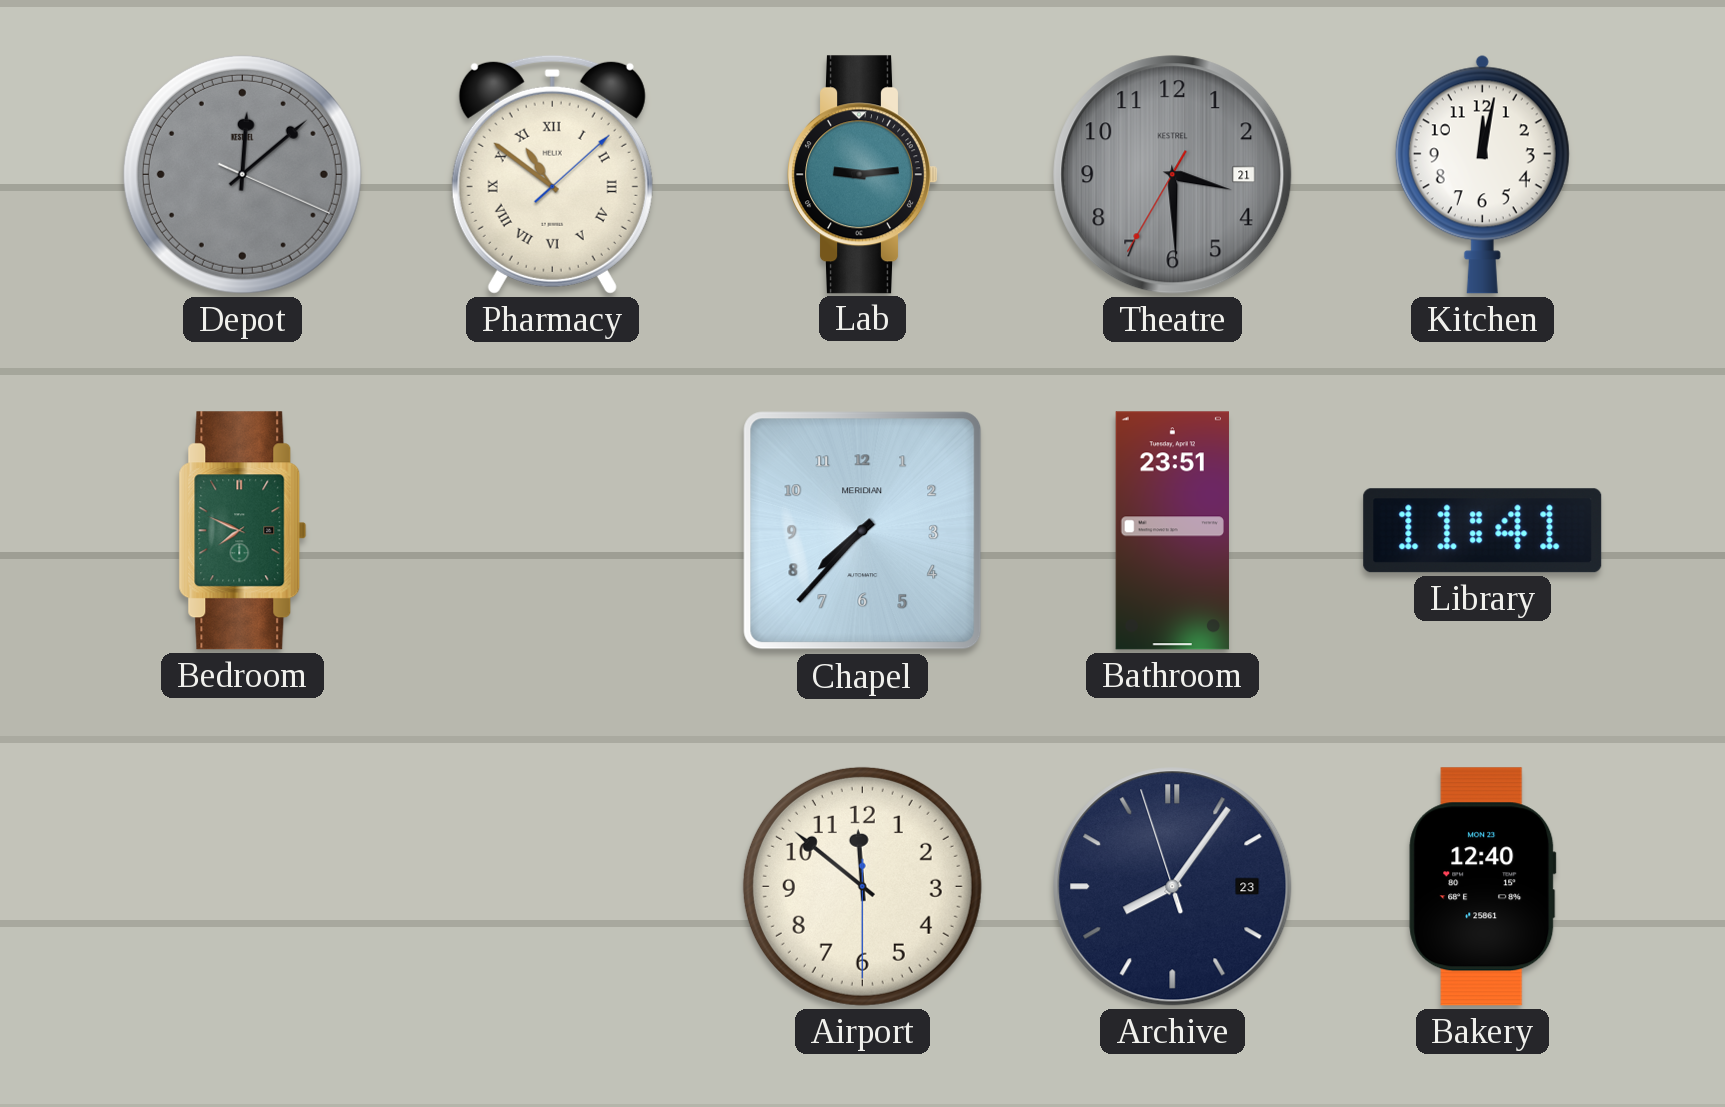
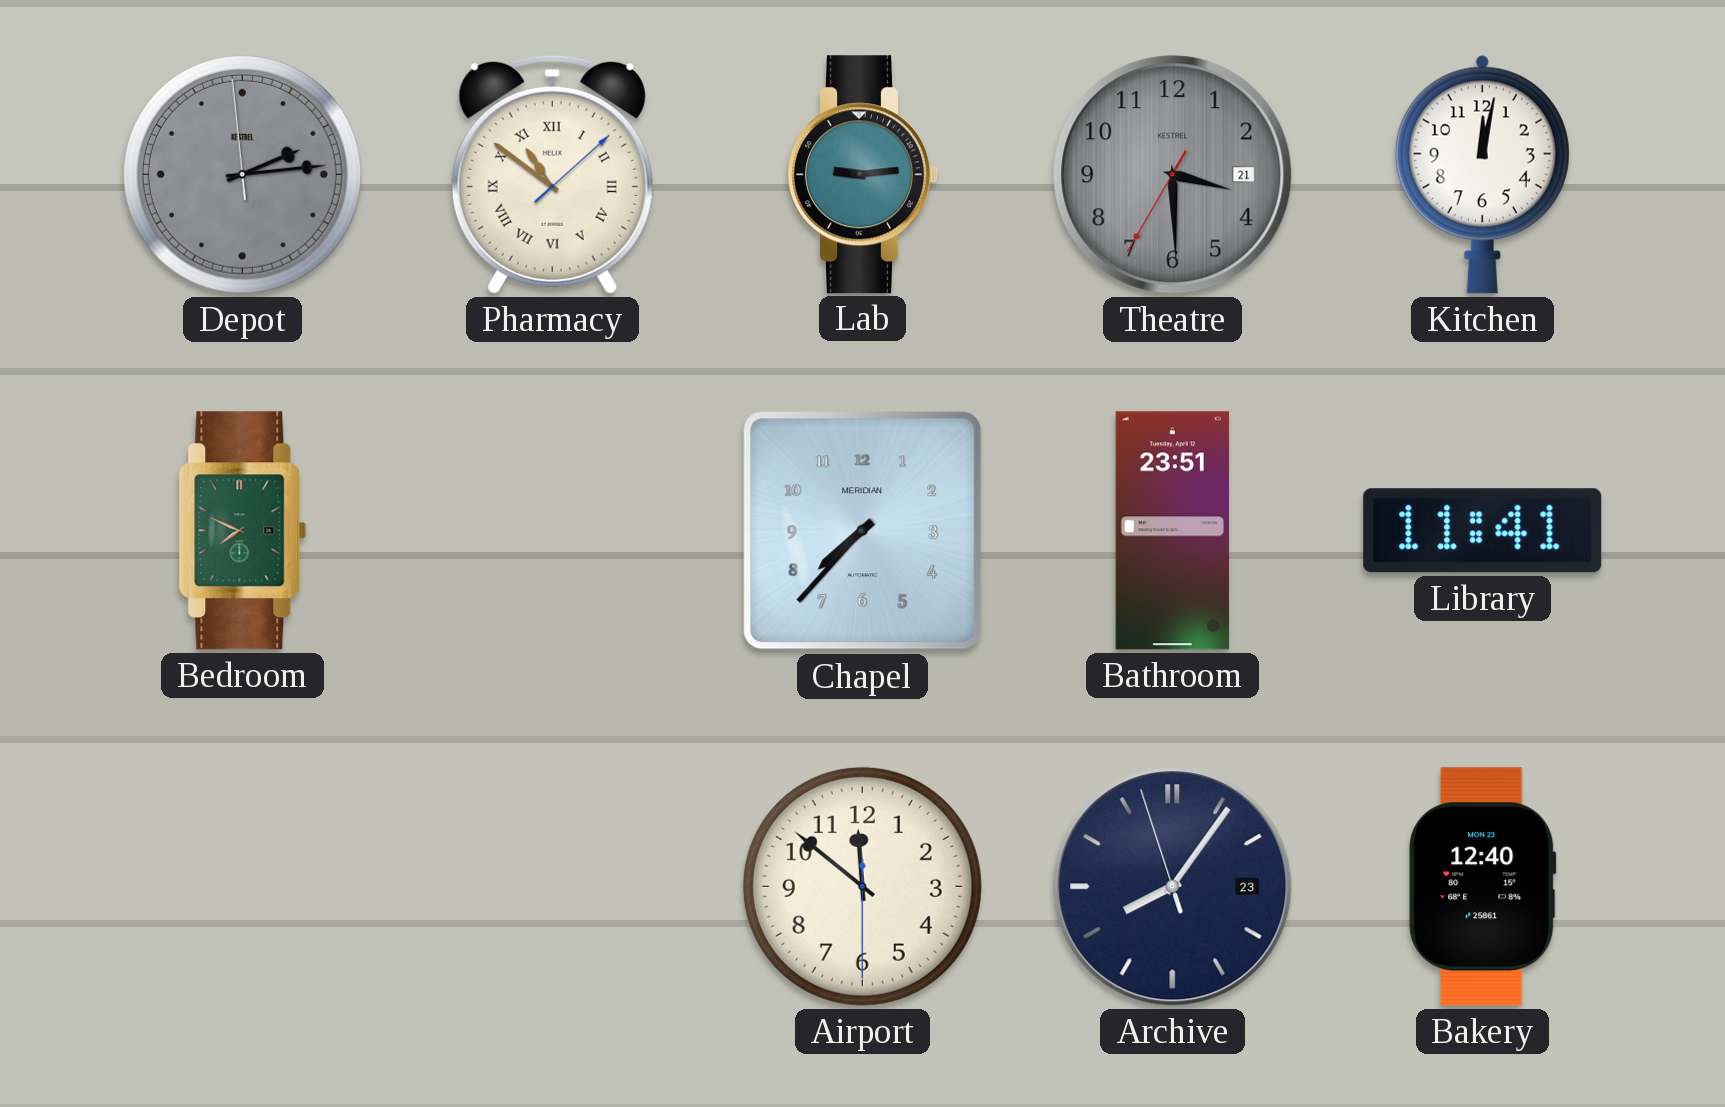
Depot: 12:08 -> 2:13 (242, 174)
